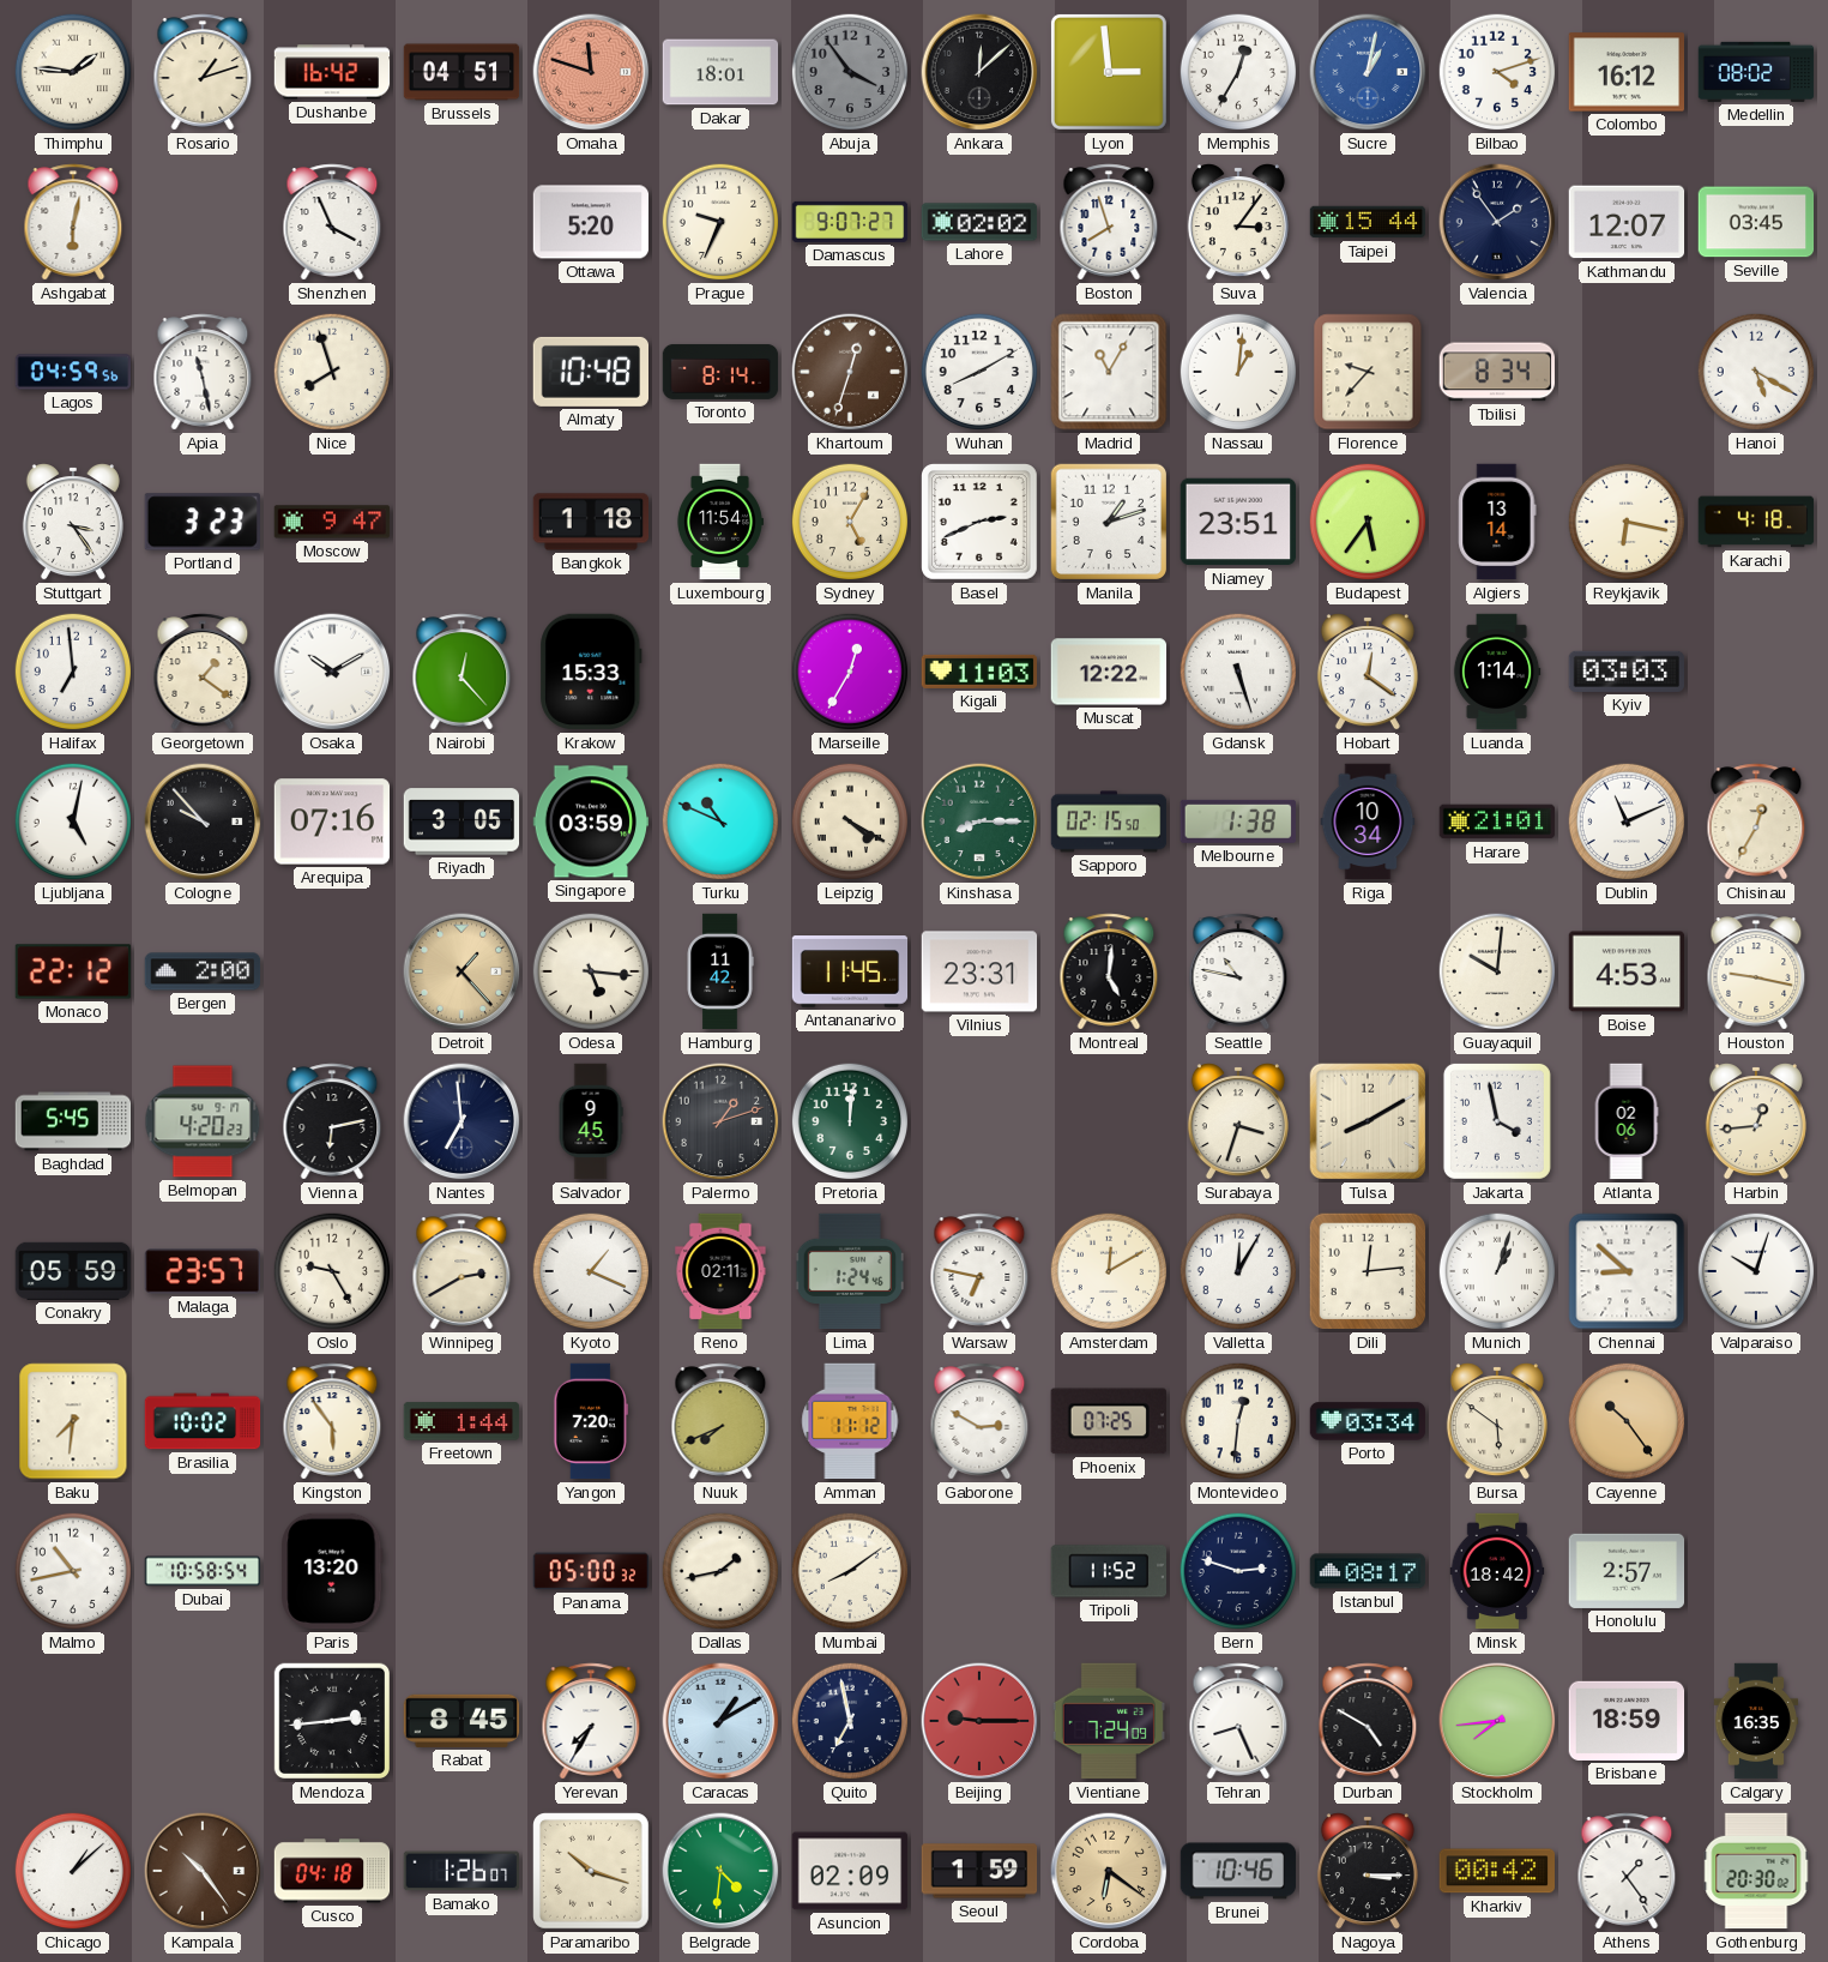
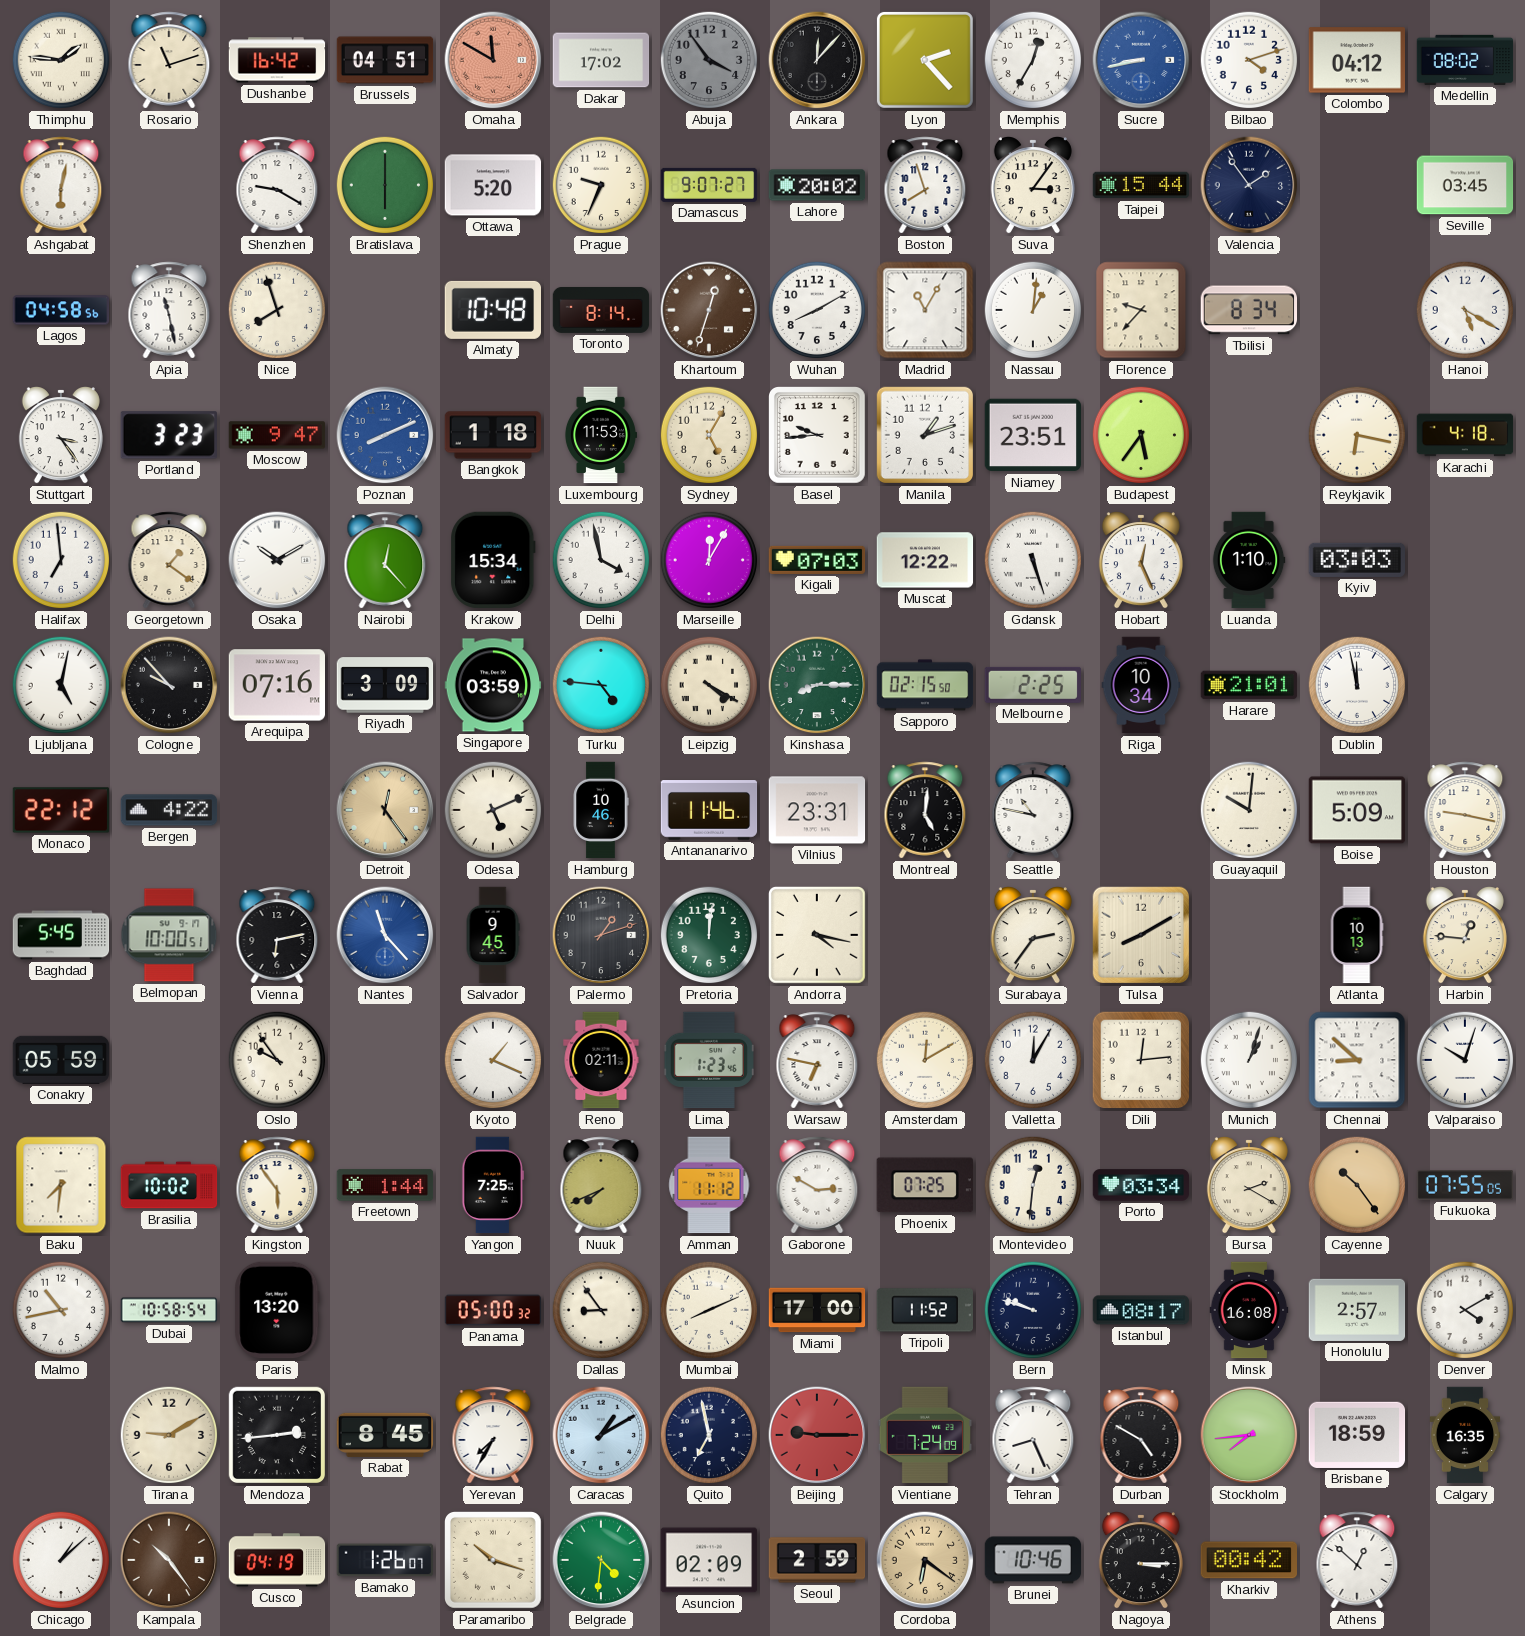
Rosario: 1:12 -> 11:12 (169, 60)
Omaha: 11:48 -> 11:50 (493, 60)
Dakar: 18:01 -> 17:02 (601, 60)
Ankara: 12:08 -> 12:07 (817, 60)
Lyon: 2:59 -> 2:23 (925, 60)
Sucre: 1:02 -> 8:43 (1141, 60)
Colombo: 16:12 -> 04:12 (1357, 60)
Shenzhen: 3:56 -> 9:20 (277, 185)
Bratislava: none -> 6:00 (385, 185)
Lahore: 02:02 -> 20:02 (817, 185)
Kathmandu: 12:07 -> none (1627, 222)
Lagos: 04:59 -> 04:58 (61, 310)
Poznan: none -> 8:11 (385, 435)
Luxembourg: 11:54 -> 11:53 (600, 435)
Basel: 2:41 -> 9:44 (818, 436)
Algiers: 13:14 -> none (1497, 522)
Krakow: 15:33 -> 15:34 (493, 560)
Delhi: none -> 3:58 (601, 560)
Marseille: 12:35 -> 12:05 (709, 560)
Kigali: 11:03 -> 07:03 (817, 560)
Hobart: 12:21 -> 12:26 (1141, 560)
Luanda: 1:14 -> 1:10 (1249, 560)
Riyadh: 3:05 -> 3:09 (385, 685)
Turku: 10:49 -> 4:46 (601, 685)
Melbourne: 1:38 -> 2:25 (1032, 685)
Dublin: 11:11 -> 11:58 (1357, 685)
Chisinau: 12:35 -> none (1756, 821)
Bergen: 2:00 -> 4:22 (169, 810)
Detroit: 1:23 -> 12:24 (385, 810)
Odesa: 5:16 -> 5:11 (493, 810)
Hamburg: 11:42 -> 10:46 (601, 810)
Antananarivo: 11:45 -> 11:46 (709, 810)
Boise: 4:53 -> 5:09 (1357, 810)
Belmopan: 4:20 -> 10:00 (169, 935)
Nantes: 6:59 -> 11:23 (385, 935)
Nantes dial: navy -> blue (385, 935)
Andorra: none -> 4:17 (817, 935)
Surabaya: 3:33 -> 2:36 (1033, 935)
Jakarta: 3:58 -> none (1497, 1121)
Atlanta: 02:06 -> 10:13 (1357, 935)
Harbin: 12:44 -> 12:46 (1465, 935)
Malaga: 23:57 -> none (201, 1271)
Oslo: 9:25 -> 9:54 (277, 1060)
Winnipeg: 2:40 -> none (461, 1271)
Lima: 1:24 -> 1:23 (709, 1060)
Yangon: 7:20 -> 7:25 (493, 1185)
Bursa: 5:51 -> 2:20 (1249, 1185)
Fukuoka: none -> 07:55 (1465, 1186)
Dallas: 1:43 -> 8:54 (601, 1310)
Mumbai: 8:09 -> 8:11 (709, 1310)
Miami: none -> 17:00 (817, 1310)
Bern: 2:48 -> 9:48 (1033, 1310)
Minsk: 18:42 -> 16:08 (1249, 1310)
Denver: none -> 4:10 (1465, 1310)
Tirana: none -> 9:10 (169, 1435)
Cusco: 04:18 -> 04:19 (277, 1560)
Seoul: 1:59 -> 2:59 (817, 1560)
Athens: 1:24 -> 12:52 (1357, 1560)
Gothenburg: 20:30 -> none (1756, 1871)
